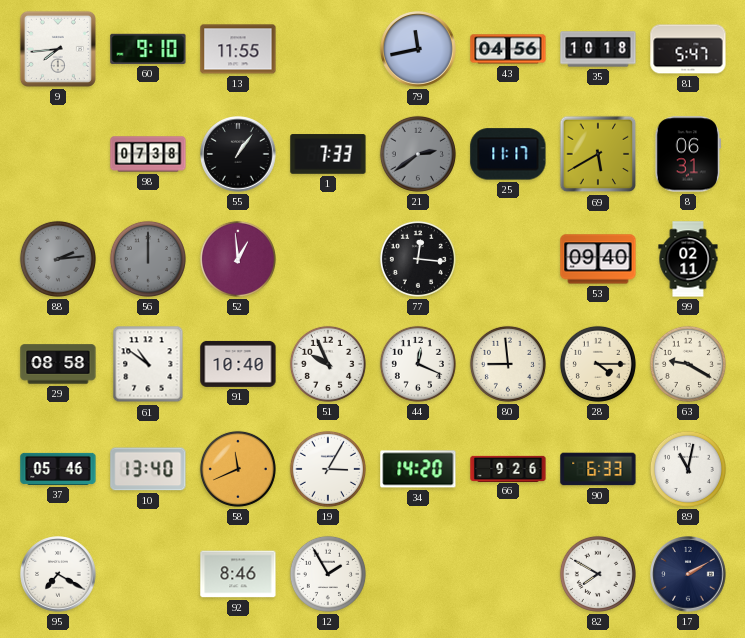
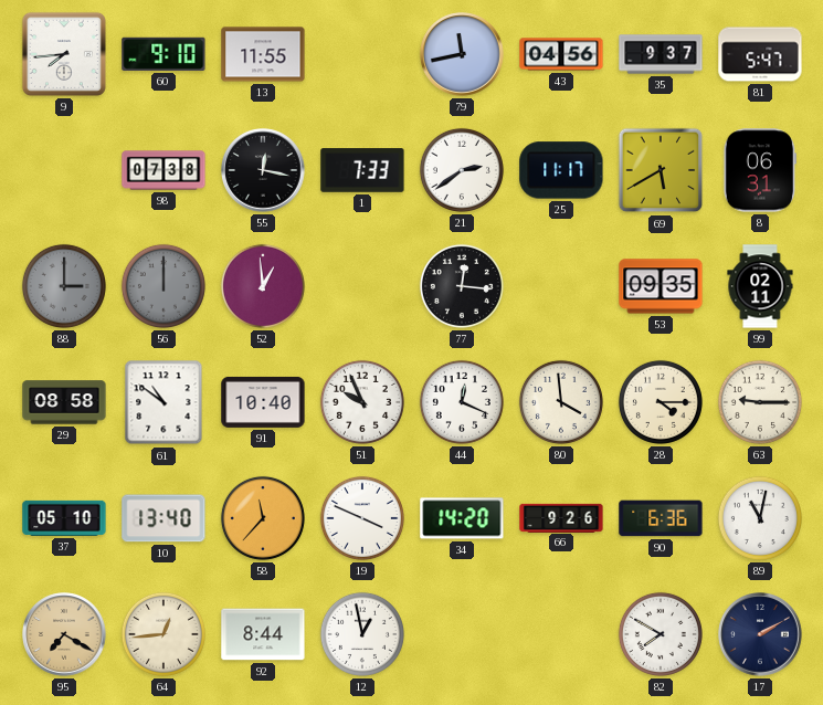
35: 10:18 -> 9:37 (661, 54)
55: 1:06 -> 12:17 (263, 170)
21 dial: grey -> white (462, 170)
88: 2:14 -> 3:00 (64, 286)
53: 09:40 -> 09:35 (661, 286)
80: 8:59 -> 3:59 (561, 402)
63: 9:20 -> 9:15 (760, 402)
37: 05:46 -> 05:10 (64, 518)
58: 11:41 -> 11:37 (263, 518)
19: 3:05 -> 3:49 (362, 518)
90: 6:33 -> 6:36 (661, 518)
95 dial: white -> champagne (64, 634)
64: none -> 12:44 (163, 634)
92: 8:46 -> 8:44 (263, 634)
12: 1:55 -> 12:58 (362, 634)
